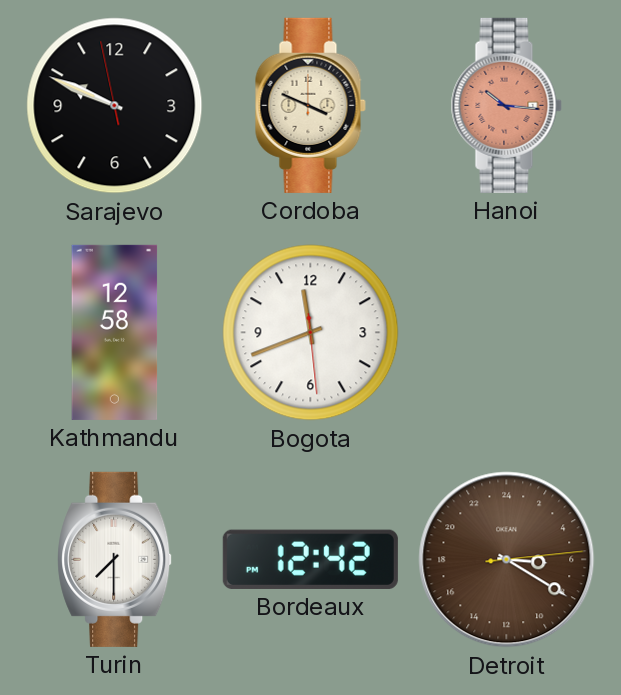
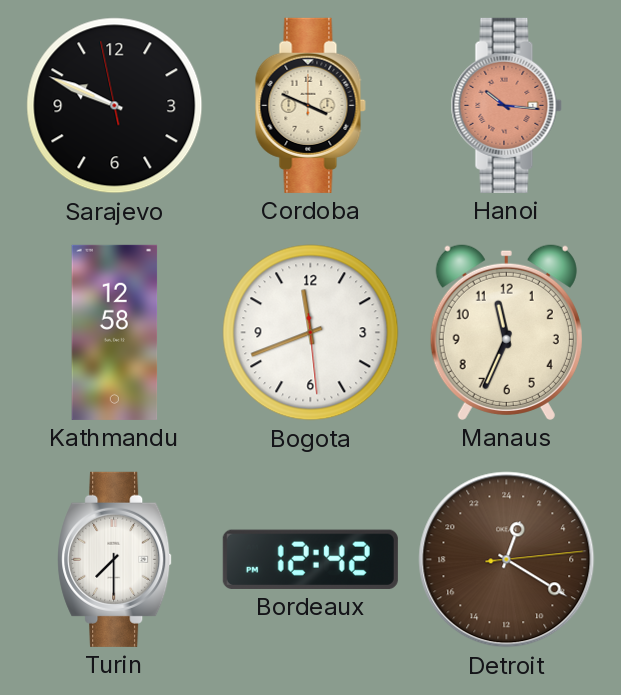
Manaus: none -> 11:34 (506, 332)
Detroit: 6:20 -> 1:20 (507, 560)
